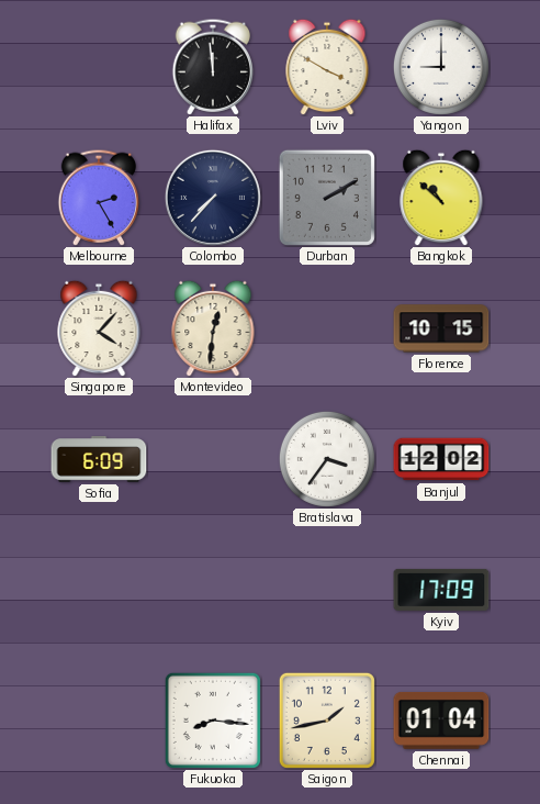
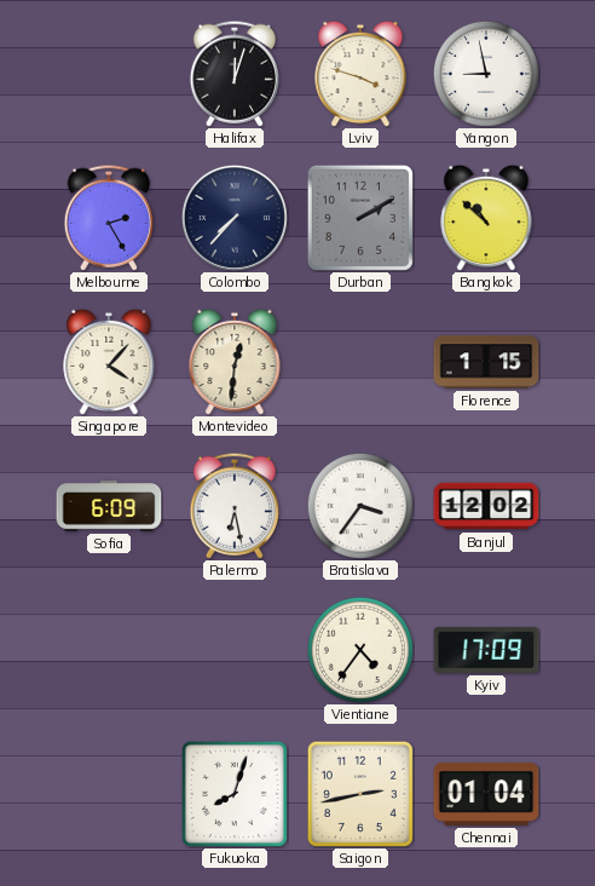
Halifax: 11:59 -> 12:03 (233, 74)
Lviv: 3:50 -> 3:48 (360, 74)
Yangon: 9:00 -> 8:58 (486, 74)
Florence: 10:15 -> 1:15 (486, 362)
Palermo: none -> 6:28 (233, 506)
Vientiane: none -> 4:36 (360, 650)
Fukuoka: 8:16 -> 8:03 (235, 794)
Saigon: 1:43 -> 2:43 (360, 794)
